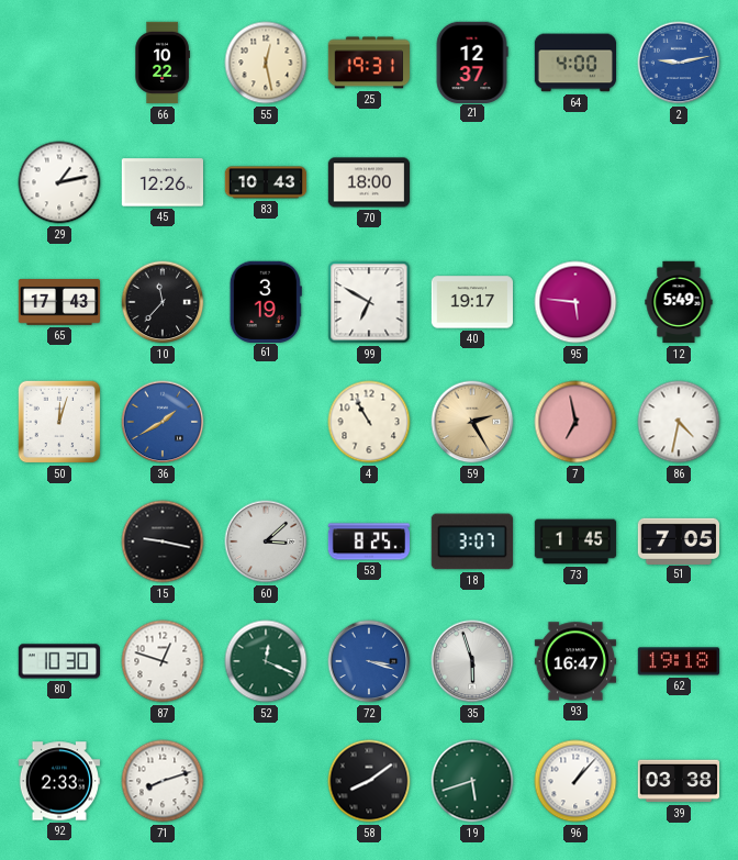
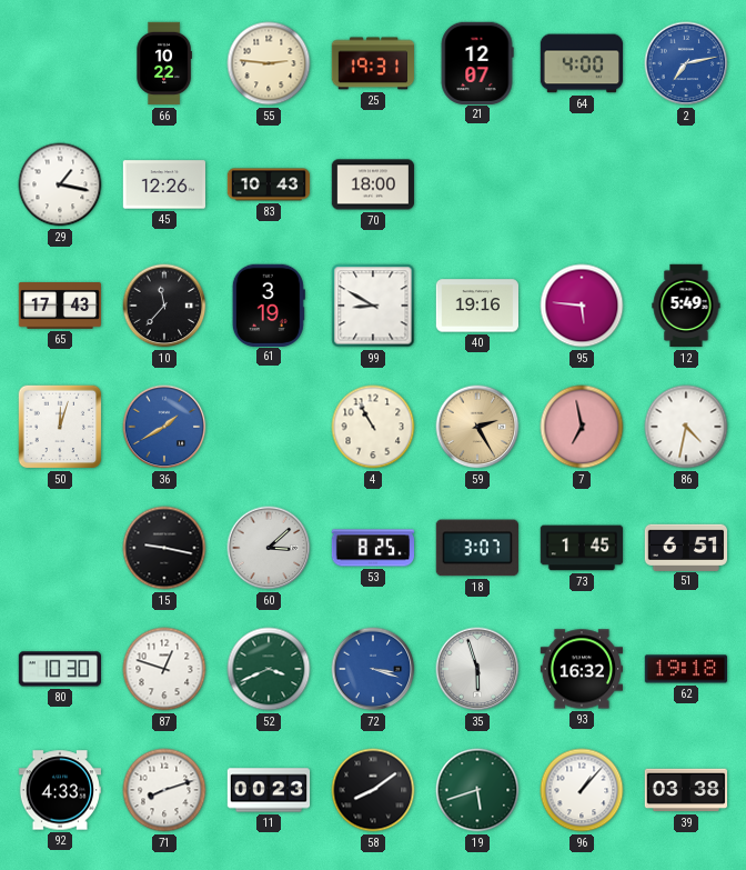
55: 12:28 -> 2:46 (269, 63)
21: 12:37 -> 12:07 (477, 62)
2: 9:13 -> 7:13 (686, 63)
29: 1:13 -> 1:17 (60, 184)
99: 6:50 -> 8:50 (373, 306)
40: 19:17 -> 19:16 (476, 306)
51: 7:05 -> 6:51 (685, 547)
52: 12:19 -> 3:41 (269, 669)
93: 16:47 -> 16:32 (581, 669)
92: 2:33 -> 4:33 (60, 790)
11: none -> 00:23 (269, 790)
